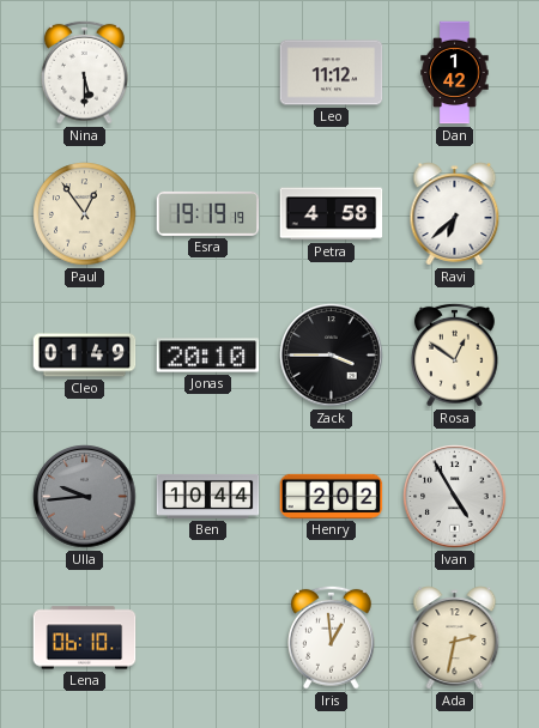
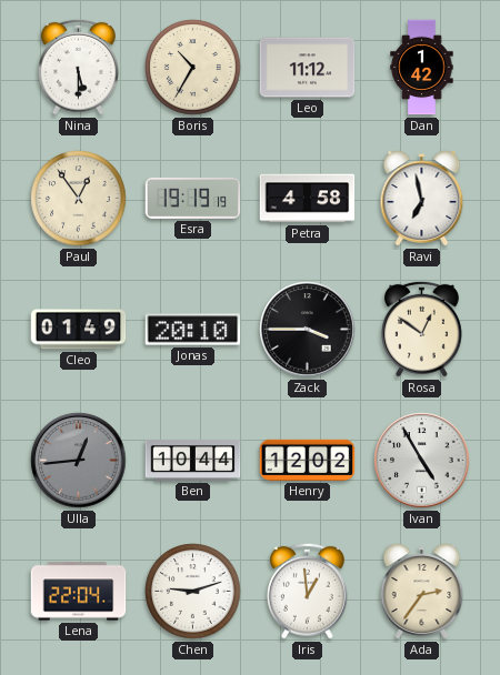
Boris: none -> 10:35 (193, 68)
Ravi: 6:38 -> 6:58 (422, 199)
Ulla: 9:44 -> 12:44 (79, 461)
Henry: 2:02 -> 12:02 (308, 460)
Lena: 06:10 -> 22:04 (79, 592)
Chen: none -> 9:12 (193, 592)
Ada: 2:32 -> 2:36 (422, 592)
